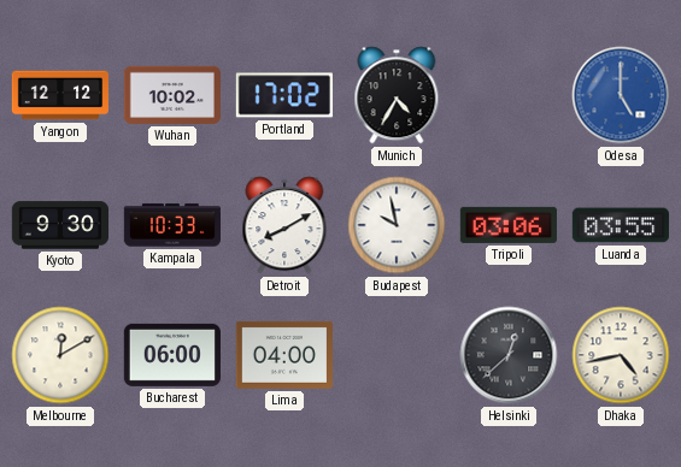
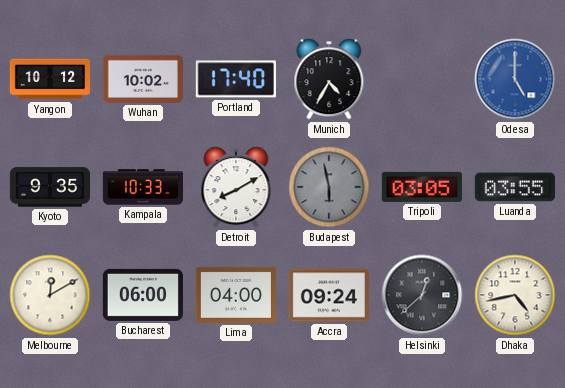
Yangon: 12:12 -> 10:12 (49, 79)
Portland: 17:02 -> 17:40 (236, 79)
Kyoto: 9:30 -> 9:35 (49, 187)
Budapest: 9:58 -> 5:58 (329, 187)
Budapest dial: white -> grey (329, 187)
Tripoli: 03:06 -> 03:05 (422, 187)
Accra: none -> 09:24 (329, 295)
